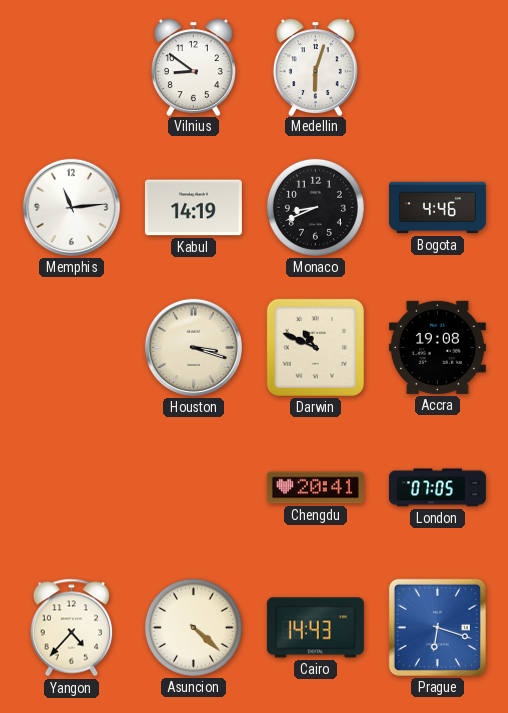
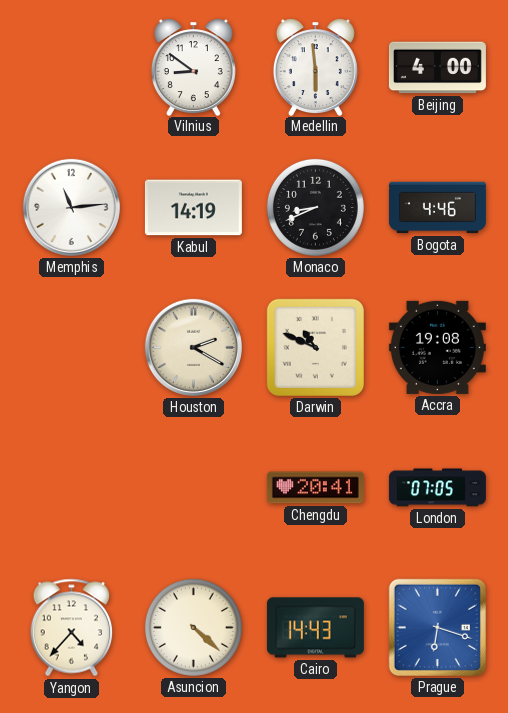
Medellin: 6:03 -> 5:59 (315, 67)
Beijing: none -> 4:00 (437, 68)
Houston: 3:18 -> 2:20 (193, 347)
